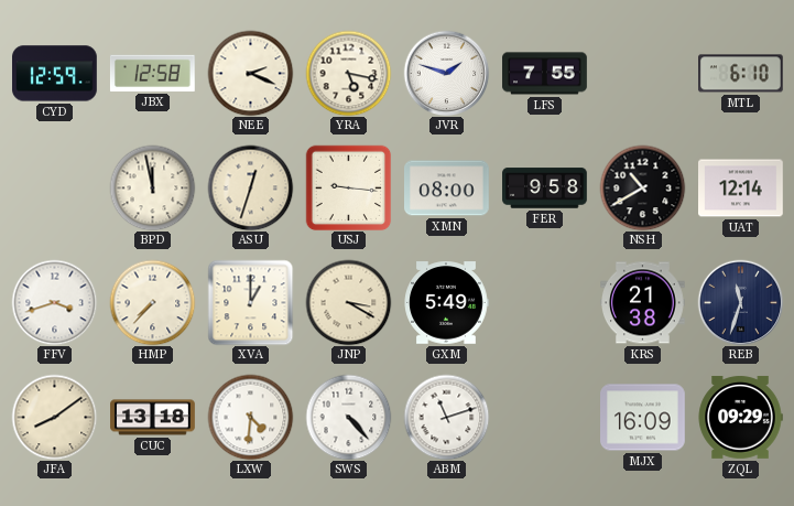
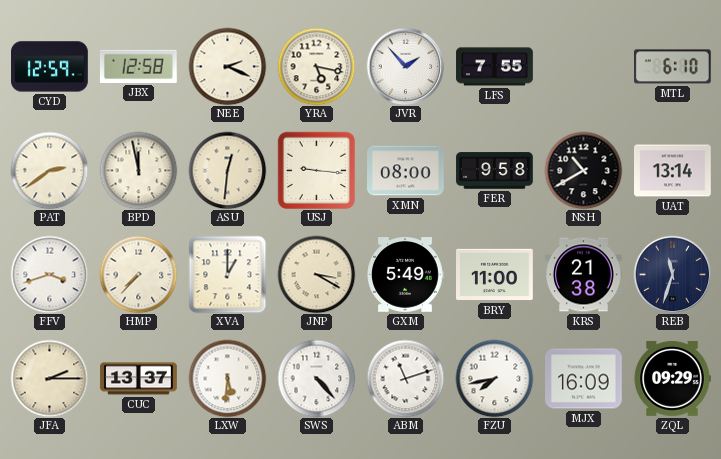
JVR: 1:48 -> 1:53 (405, 66)
PAT: none -> 2:39 (49, 170)
ASU: 12:33 -> 12:31 (227, 170)
UAT: 12:14 -> 13:14 (673, 171)
BRY: none -> 11:00 (495, 275)
JFA: 8:09 -> 2:15 (49, 378)
CUC: 13:18 -> 13:37 (139, 379)
LXW: 4:31 -> 5:31 (227, 378)
FZU: none -> 7:43 (494, 378)
